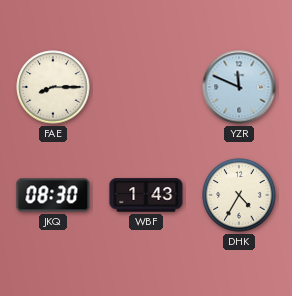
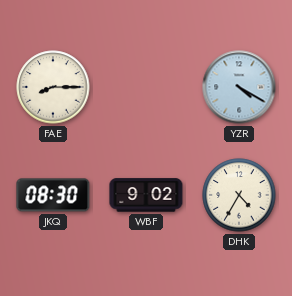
YZR: 11:49 -> 4:20 (239, 87)
WBF: 1:43 -> 9:02 (146, 195)
